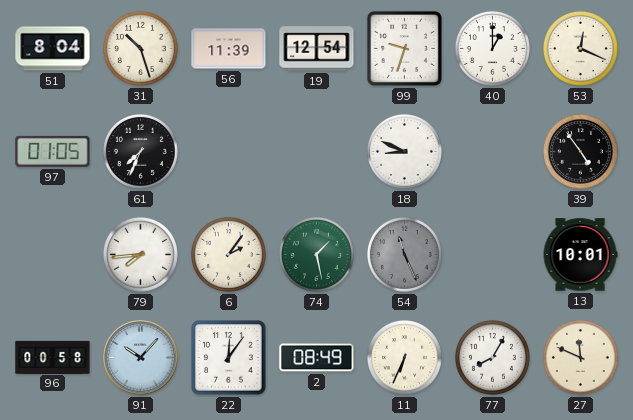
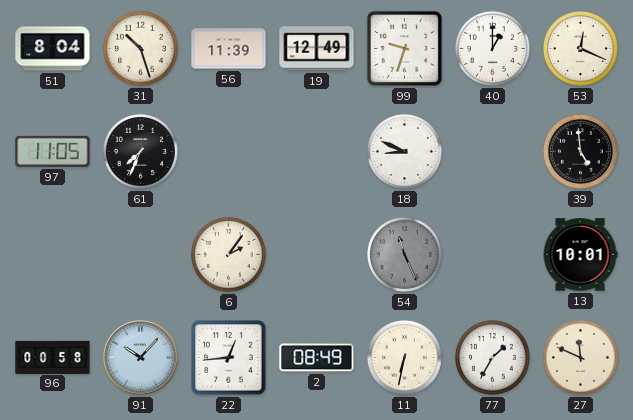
19: 12:54 -> 12:49 (317, 49)
97: 01:05 -> 11:05 (53, 151)
39: 4:54 -> 4:59 (580, 151)
79: 7:44 -> none (140, 254)
74: 1:28 -> none (316, 254)
22: 12:06 -> 12:44 (229, 358)
11: 6:34 -> 6:32 (404, 357)
77: 8:05 -> 1:35 (492, 357)
